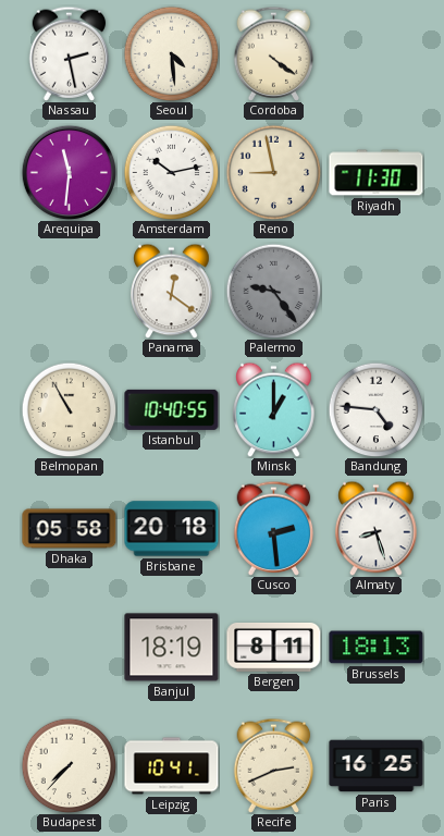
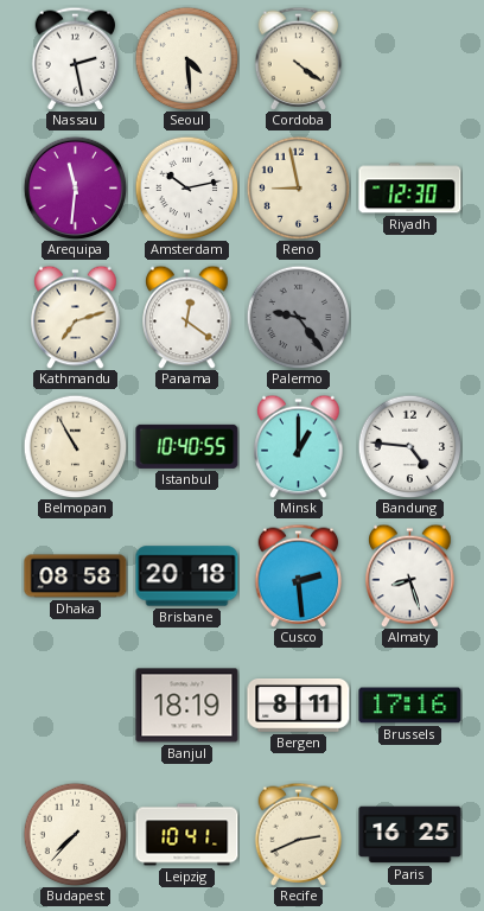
Riyadh: 11:30 -> 12:30 (410, 189)
Kathmandu: none -> 7:12 (76, 317)
Dhaka: 05:58 -> 08:58 (76, 576)
Brussels: 18:13 -> 17:16 (410, 706)
